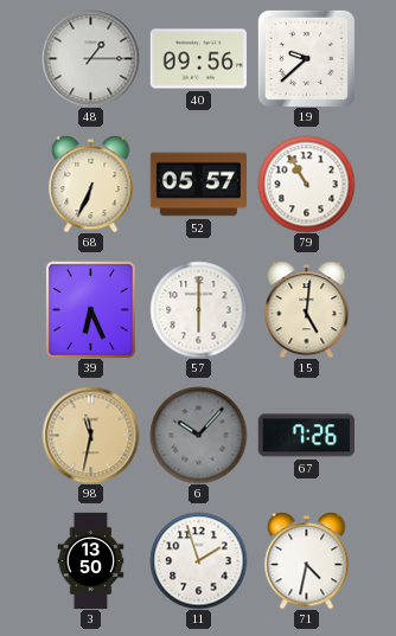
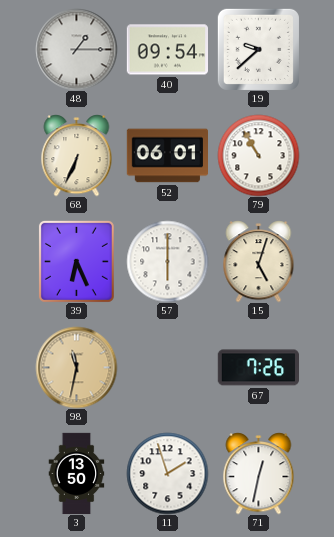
40: 09:56 -> 09:54 (167, 50)
52: 05:57 -> 06:01 (167, 156)
15: 5:01 -> 5:03 (259, 261)
6: 10:07 -> none (198, 435)
71: 4:32 -> 12:32 (259, 473)
